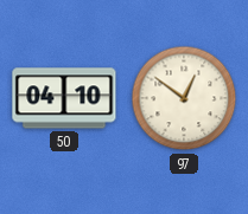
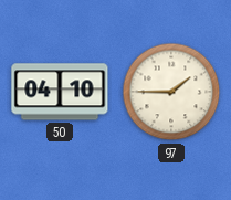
97: 12:51 -> 1:45 (171, 92)
